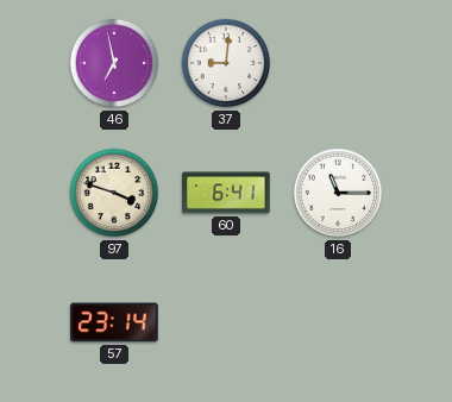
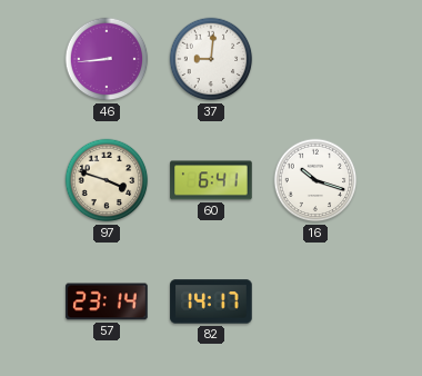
46: 6:58 -> 8:44 (107, 59)
16: 11:15 -> 10:18 (315, 180)
82: none -> 14:17 (211, 301)
